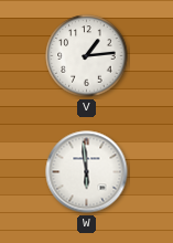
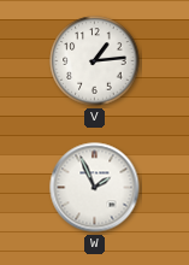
W: 5:59 -> 1:56 (95, 188)
